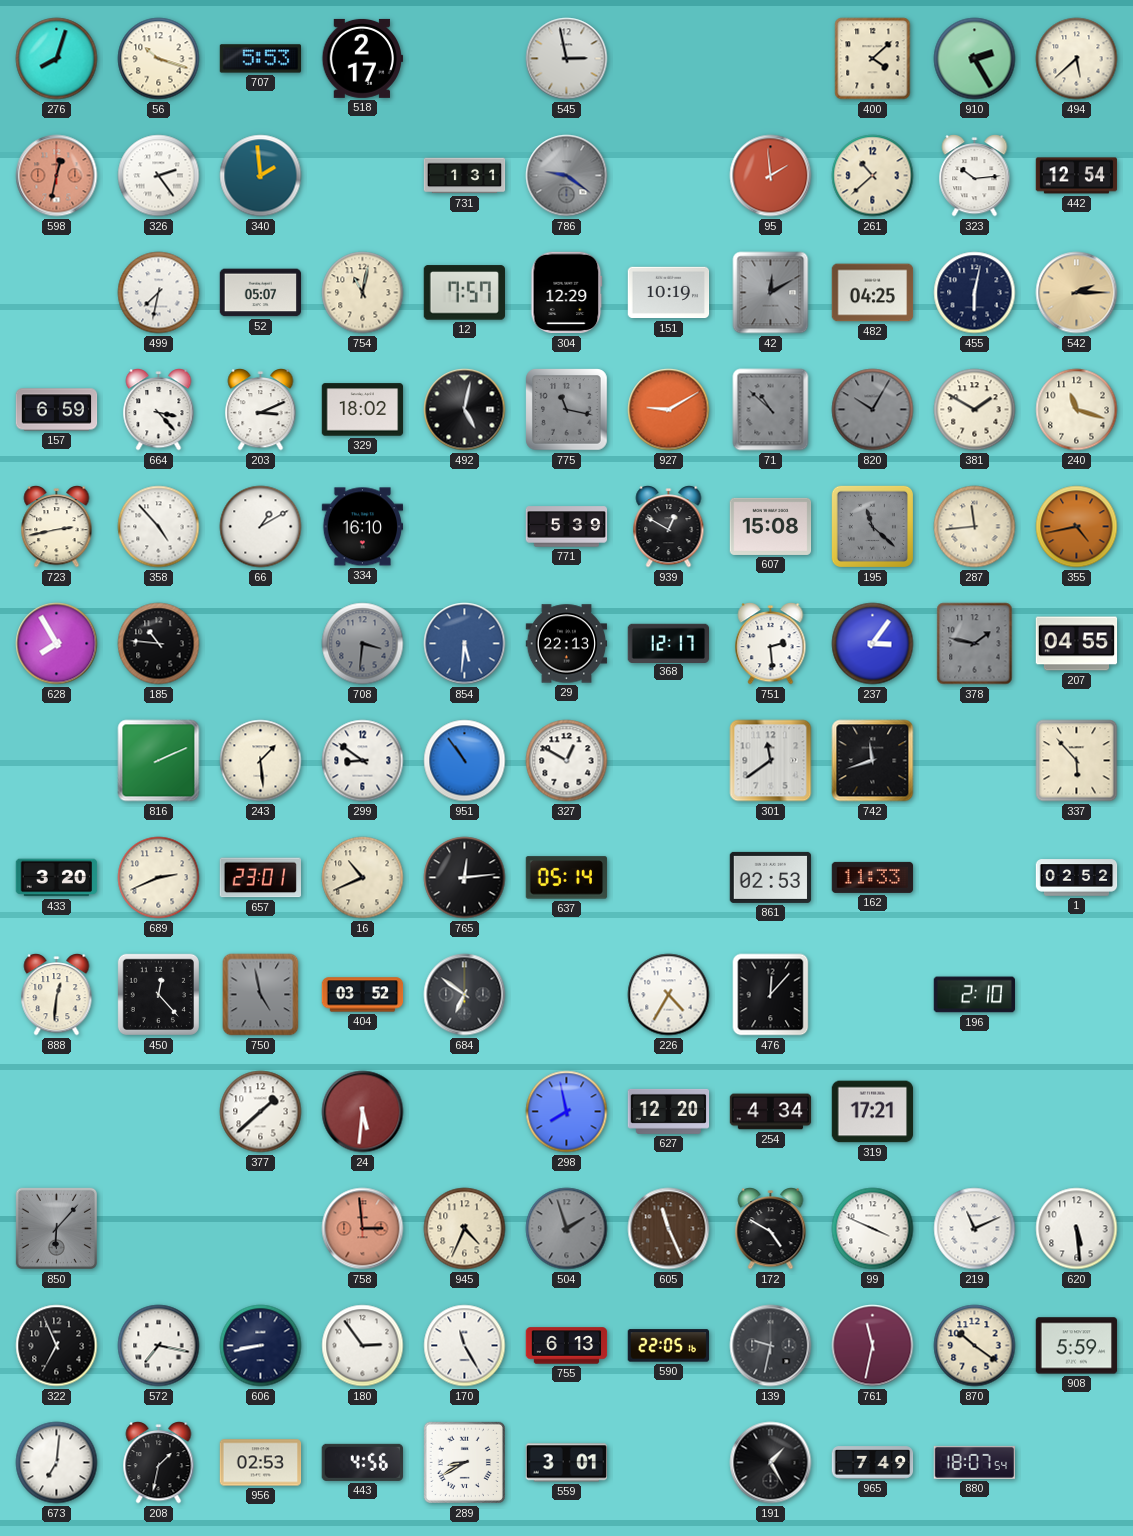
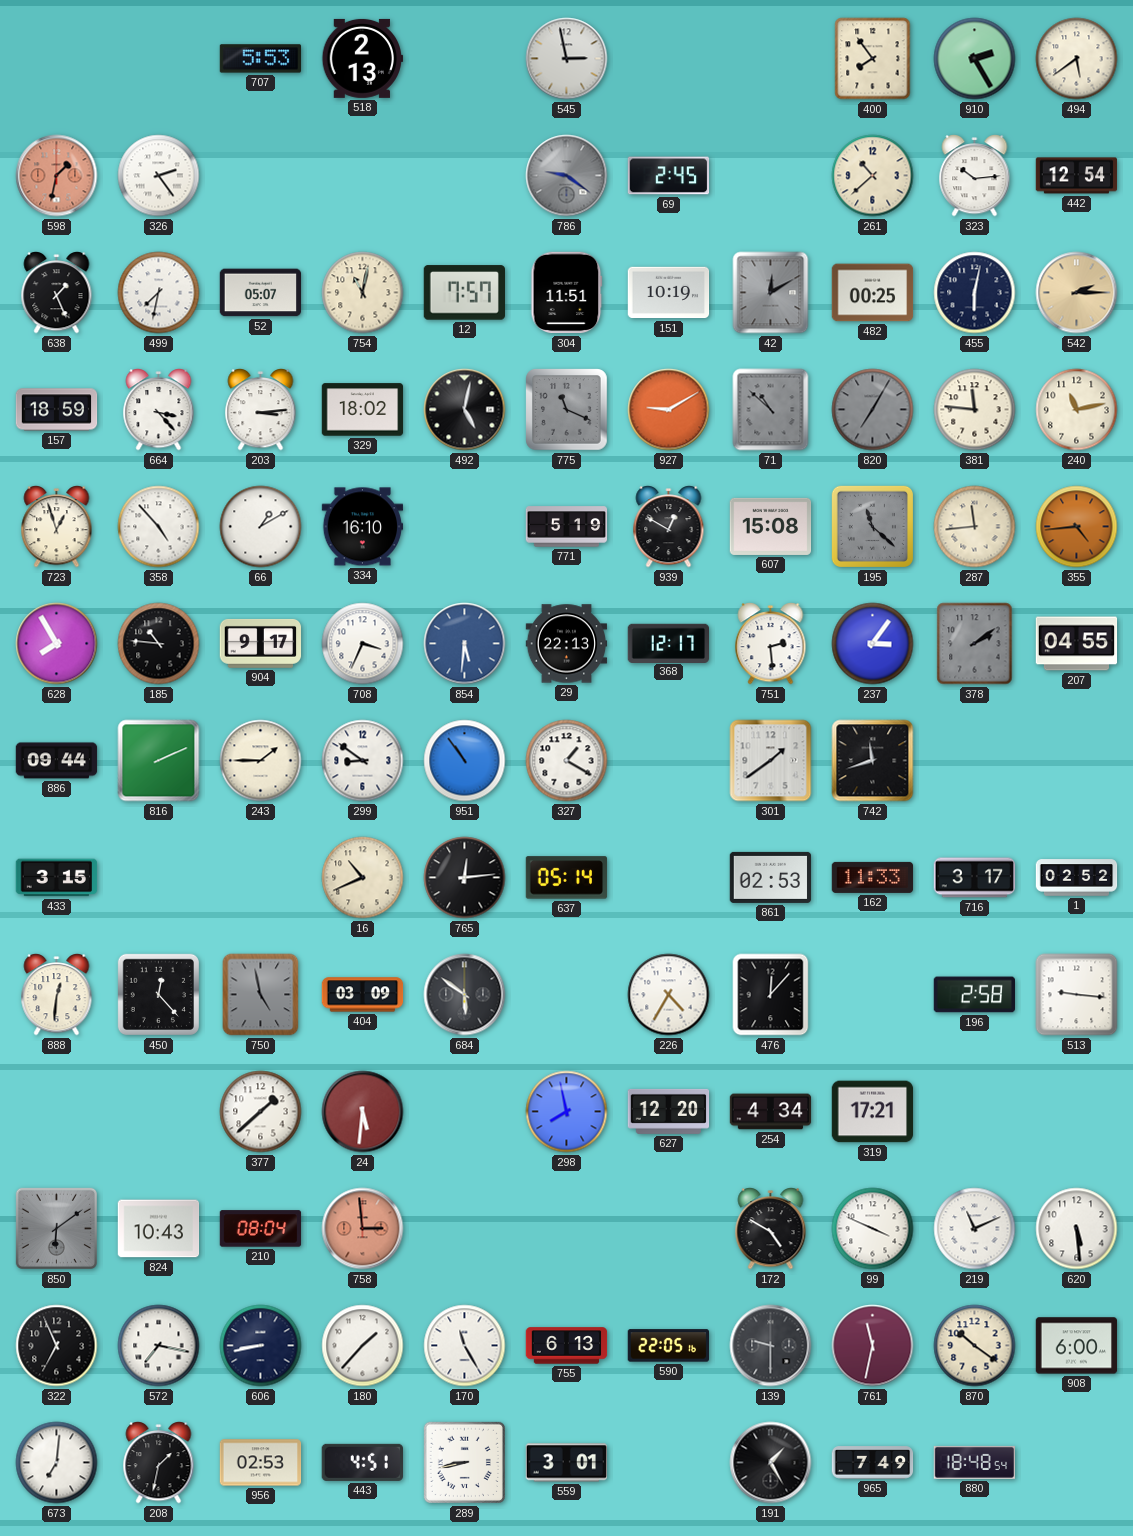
276: 8:03 -> none (57, 59)
56: 10:18 -> none (159, 59)
518: 2:17 -> 2:13 (363, 58)
400: 4:08 -> 7:54 (873, 59)
494: 5:38 -> 5:39 (1077, 59)
598: 12:32 -> 1:32 (57, 176)
340: 1:59 -> none (261, 176)
731: 1:31 -> none (465, 176)
69: none -> 2:45 (669, 176)
95: 1:59 -> none (771, 176)
638: none -> 1:26 (57, 293)
304: 12:29 -> 11:51 (567, 293)
482: 04:25 -> 00:25 (873, 293)
157: 6:59 -> 18:59 (57, 410)
203: 3:11 -> 3:14 (261, 410)
775: 11:17 -> 11:19 (567, 410)
820: 10:05 -> 7:05 (873, 410)
381: 1:50 -> 11:46 (975, 410)
240: 11:18 -> 11:13 (1077, 410)
723: 2:43 -> 12:57 (57, 527)
771: 5:39 -> 5:19 (567, 527)
355: 4:43 -> 4:44 (1077, 527)
904: none -> 9:17 (261, 643)
708: 3:31 -> 3:34 (363, 644)
708 dial: grey -> white (363, 644)
378: 1:47 -> 2:09 (975, 644)
886: none -> 09:44 (57, 761)
243: 1:29 -> 1:45 (261, 761)
327: 12:50 -> 1:20 (567, 761)
301: 11:39 -> 1:39 (771, 761)
337: 5:53 -> none (1077, 761)
433: 3:20 -> 3:15 (57, 878)
689: 2:41 -> none (159, 878)
657: 23:01 -> none (260, 878)
716: none -> 3:17 (975, 878)
404: 03:52 -> 03:09 (363, 995)
684: 6:51 -> 5:51 (465, 995)
196: 2:10 -> 2:58 (974, 995)
513: none -> 9:16 (1077, 995)
850: 6:07 -> 6:09 (56, 1228)
824: none -> 10:43 (159, 1229)
210: none -> 08:04 (261, 1229)
945: 4:34 -> none (465, 1229)
504: 1:57 -> none (567, 1229)
605: 11:26 -> none (669, 1229)
180: 2:54 -> 1:37 (363, 1346)
139: 9:32 -> 9:30 (771, 1346)
908: 5:59 -> 6:00 (1077, 1346)
443: 4:56 -> 4:51 (362, 1462)
289: 8:40 -> 8:43 (464, 1462)
880: 18:07 -> 18:48 (975, 1462)
